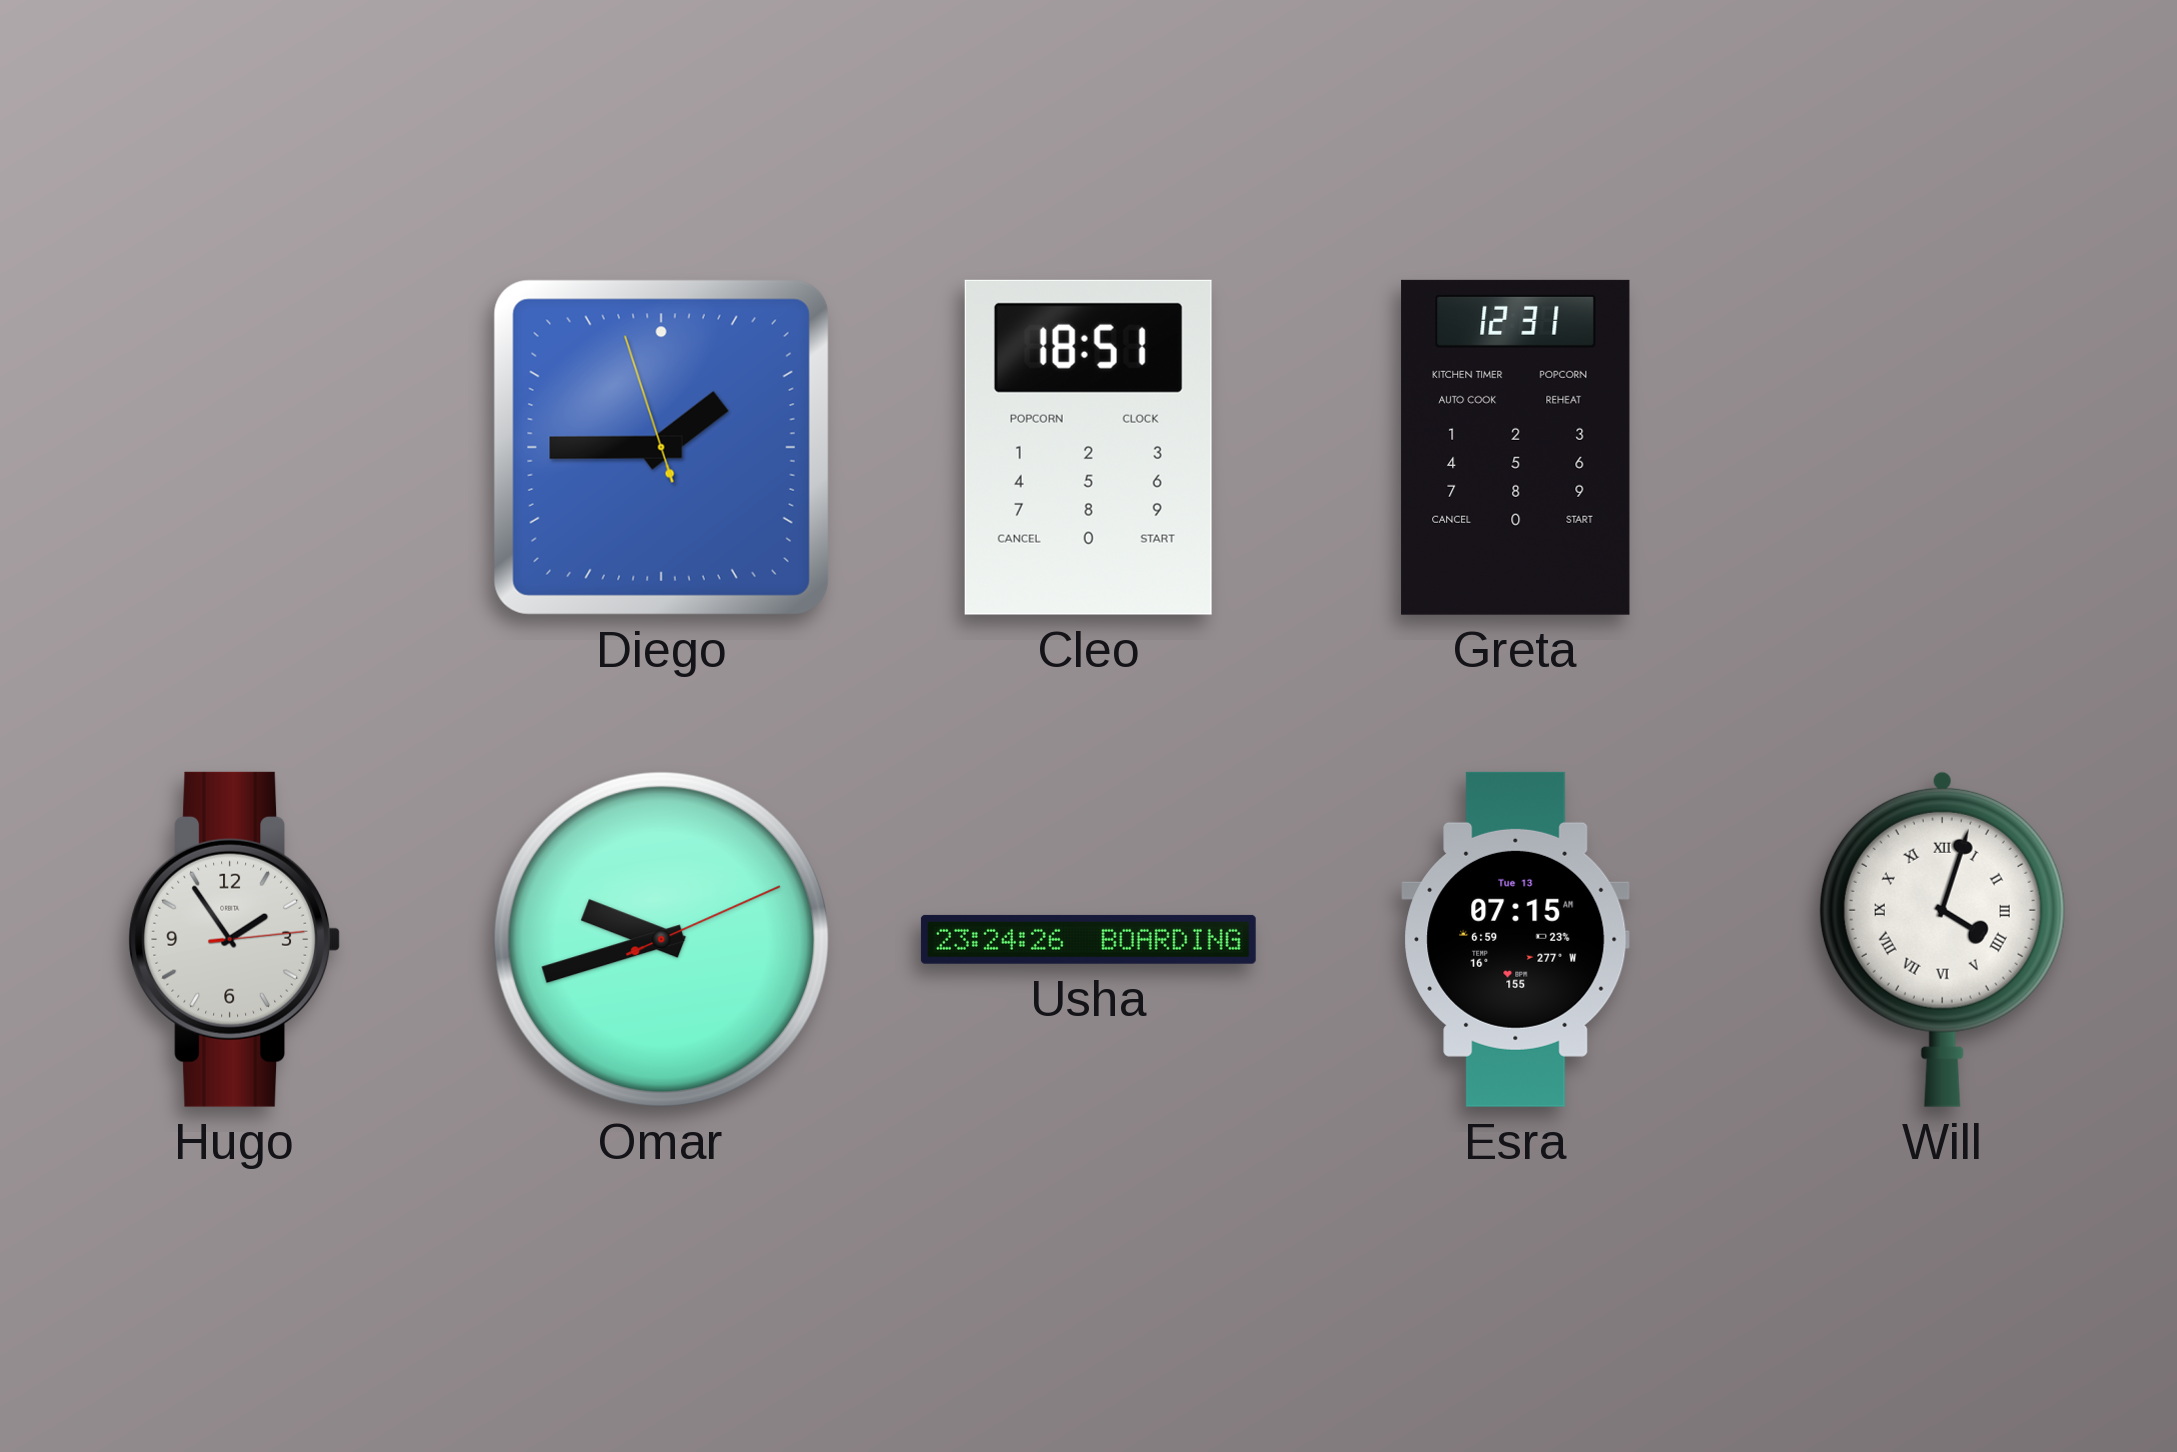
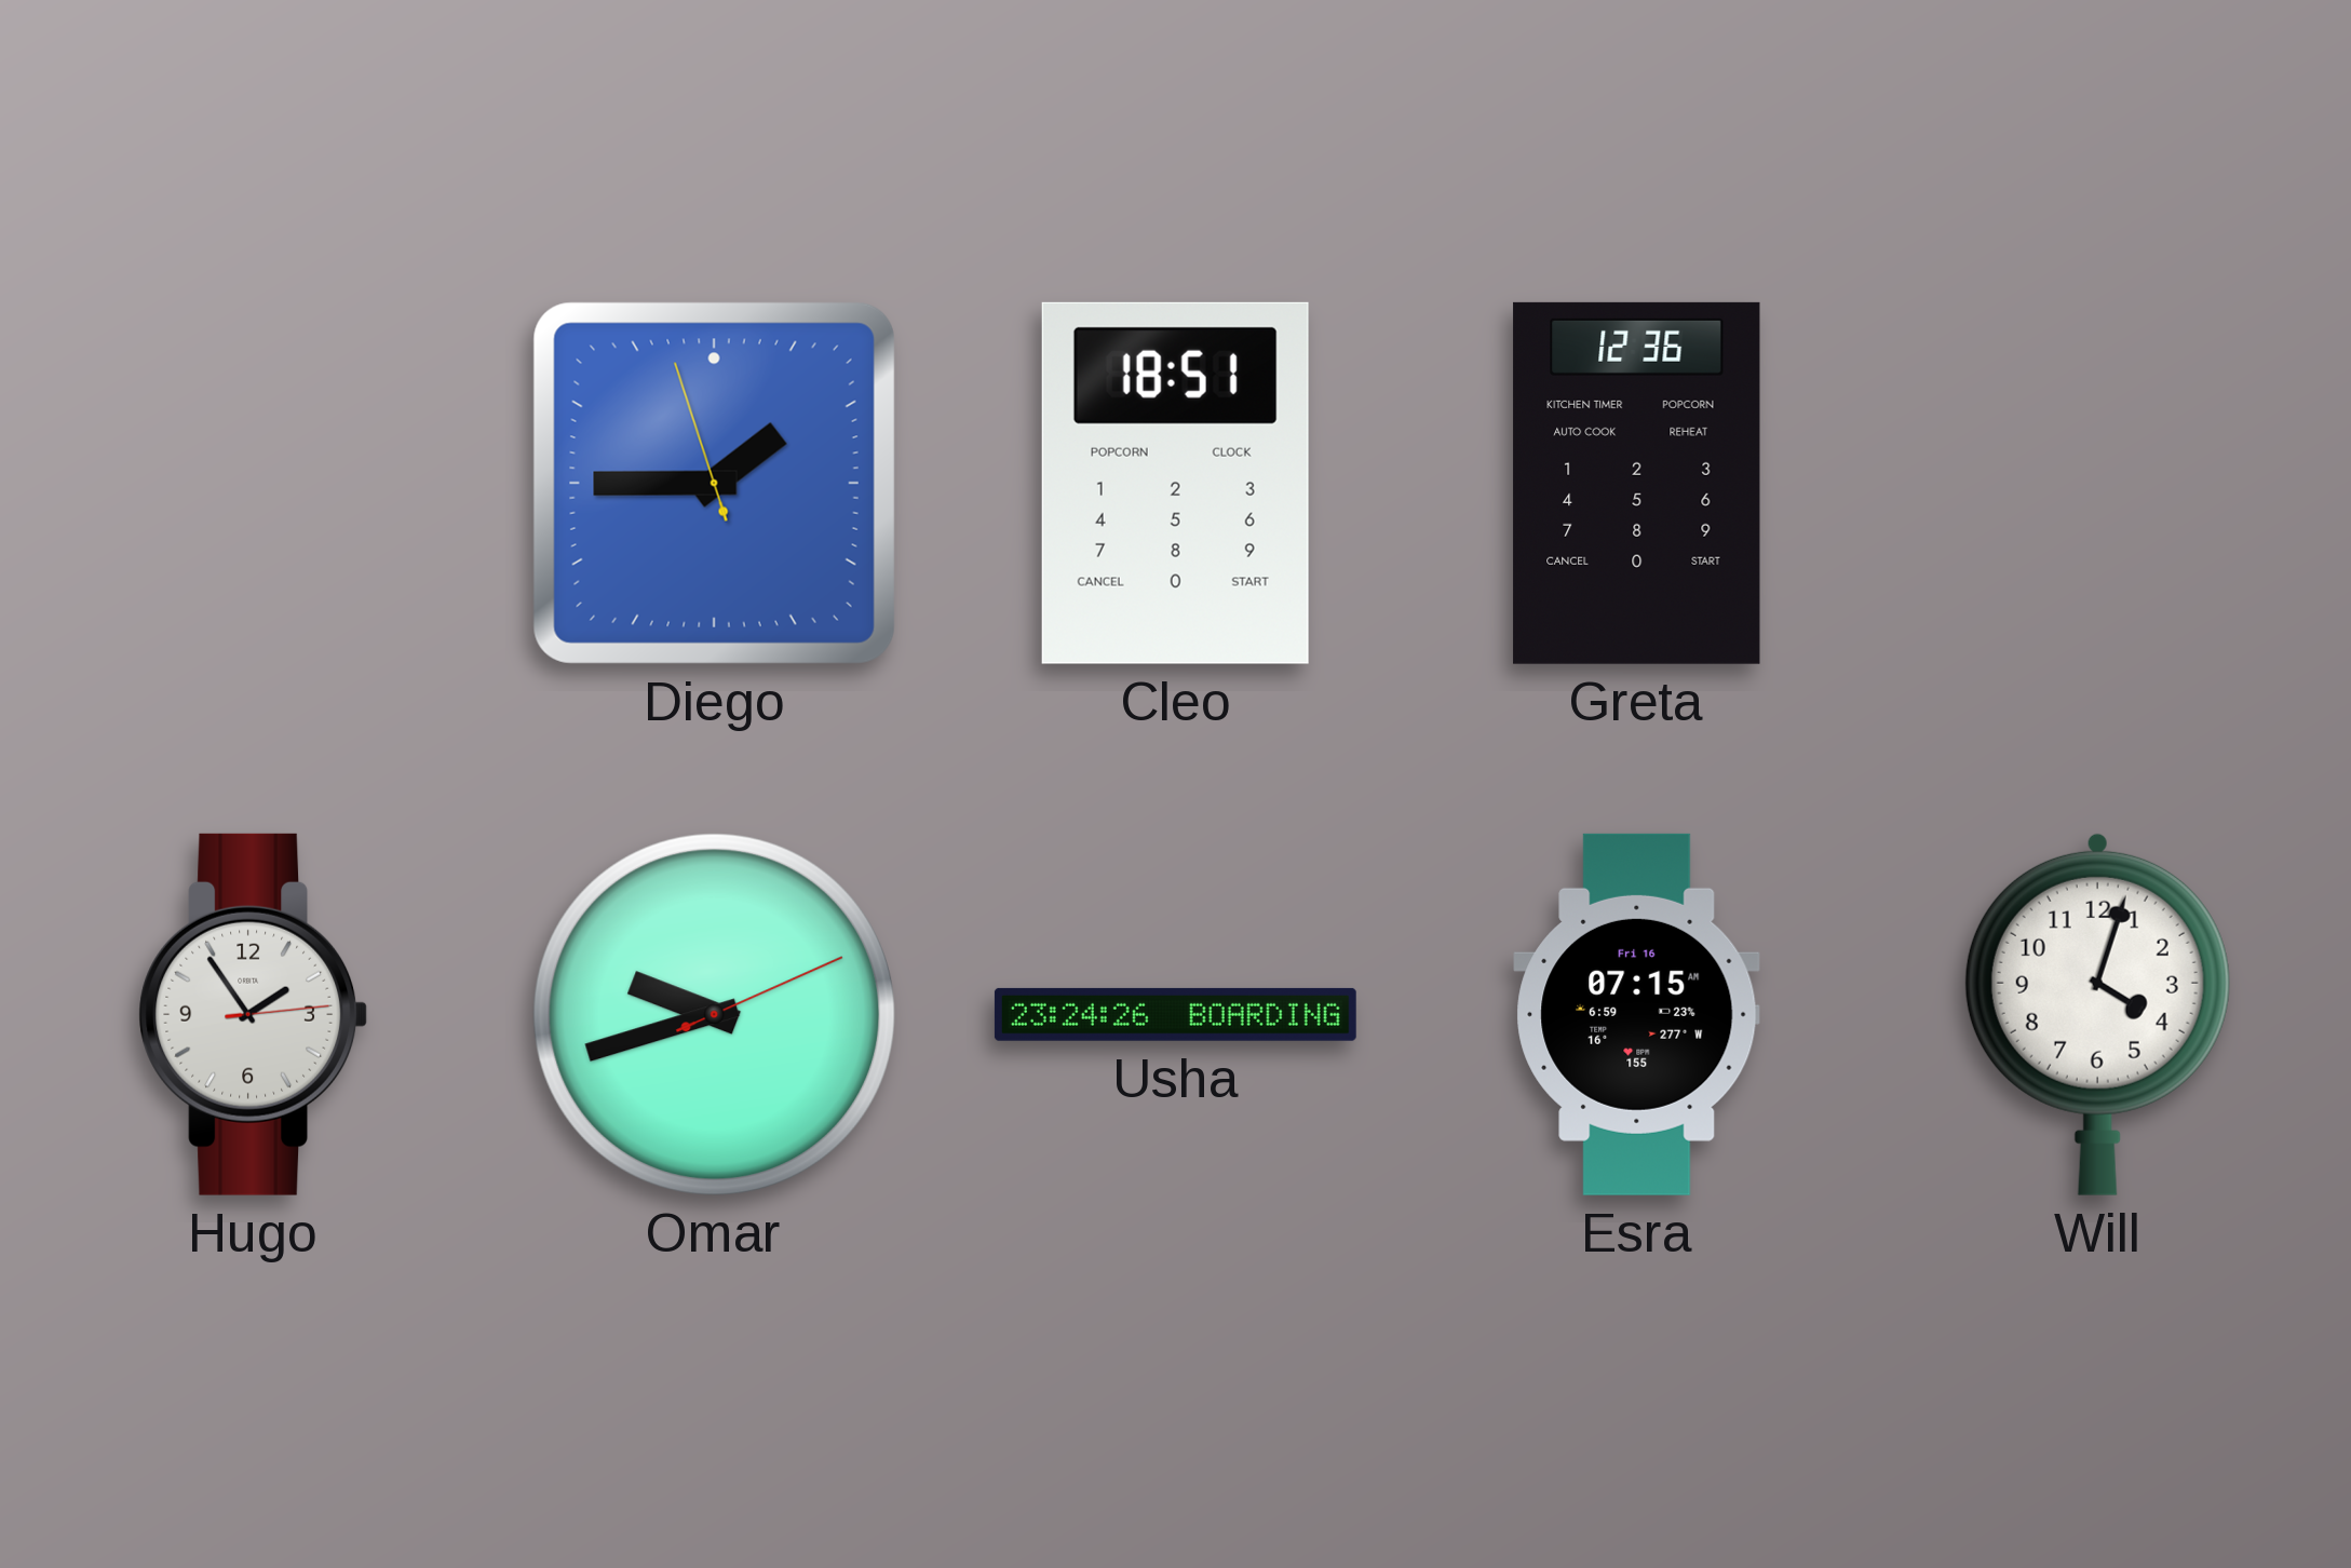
Greta: 12:31 -> 12:36 (1637, 483)
Esra date: Tue 13 -> Fri 16 (1637, 1014)
Will numerals: Roman -> Arabic (2097, 1014)
